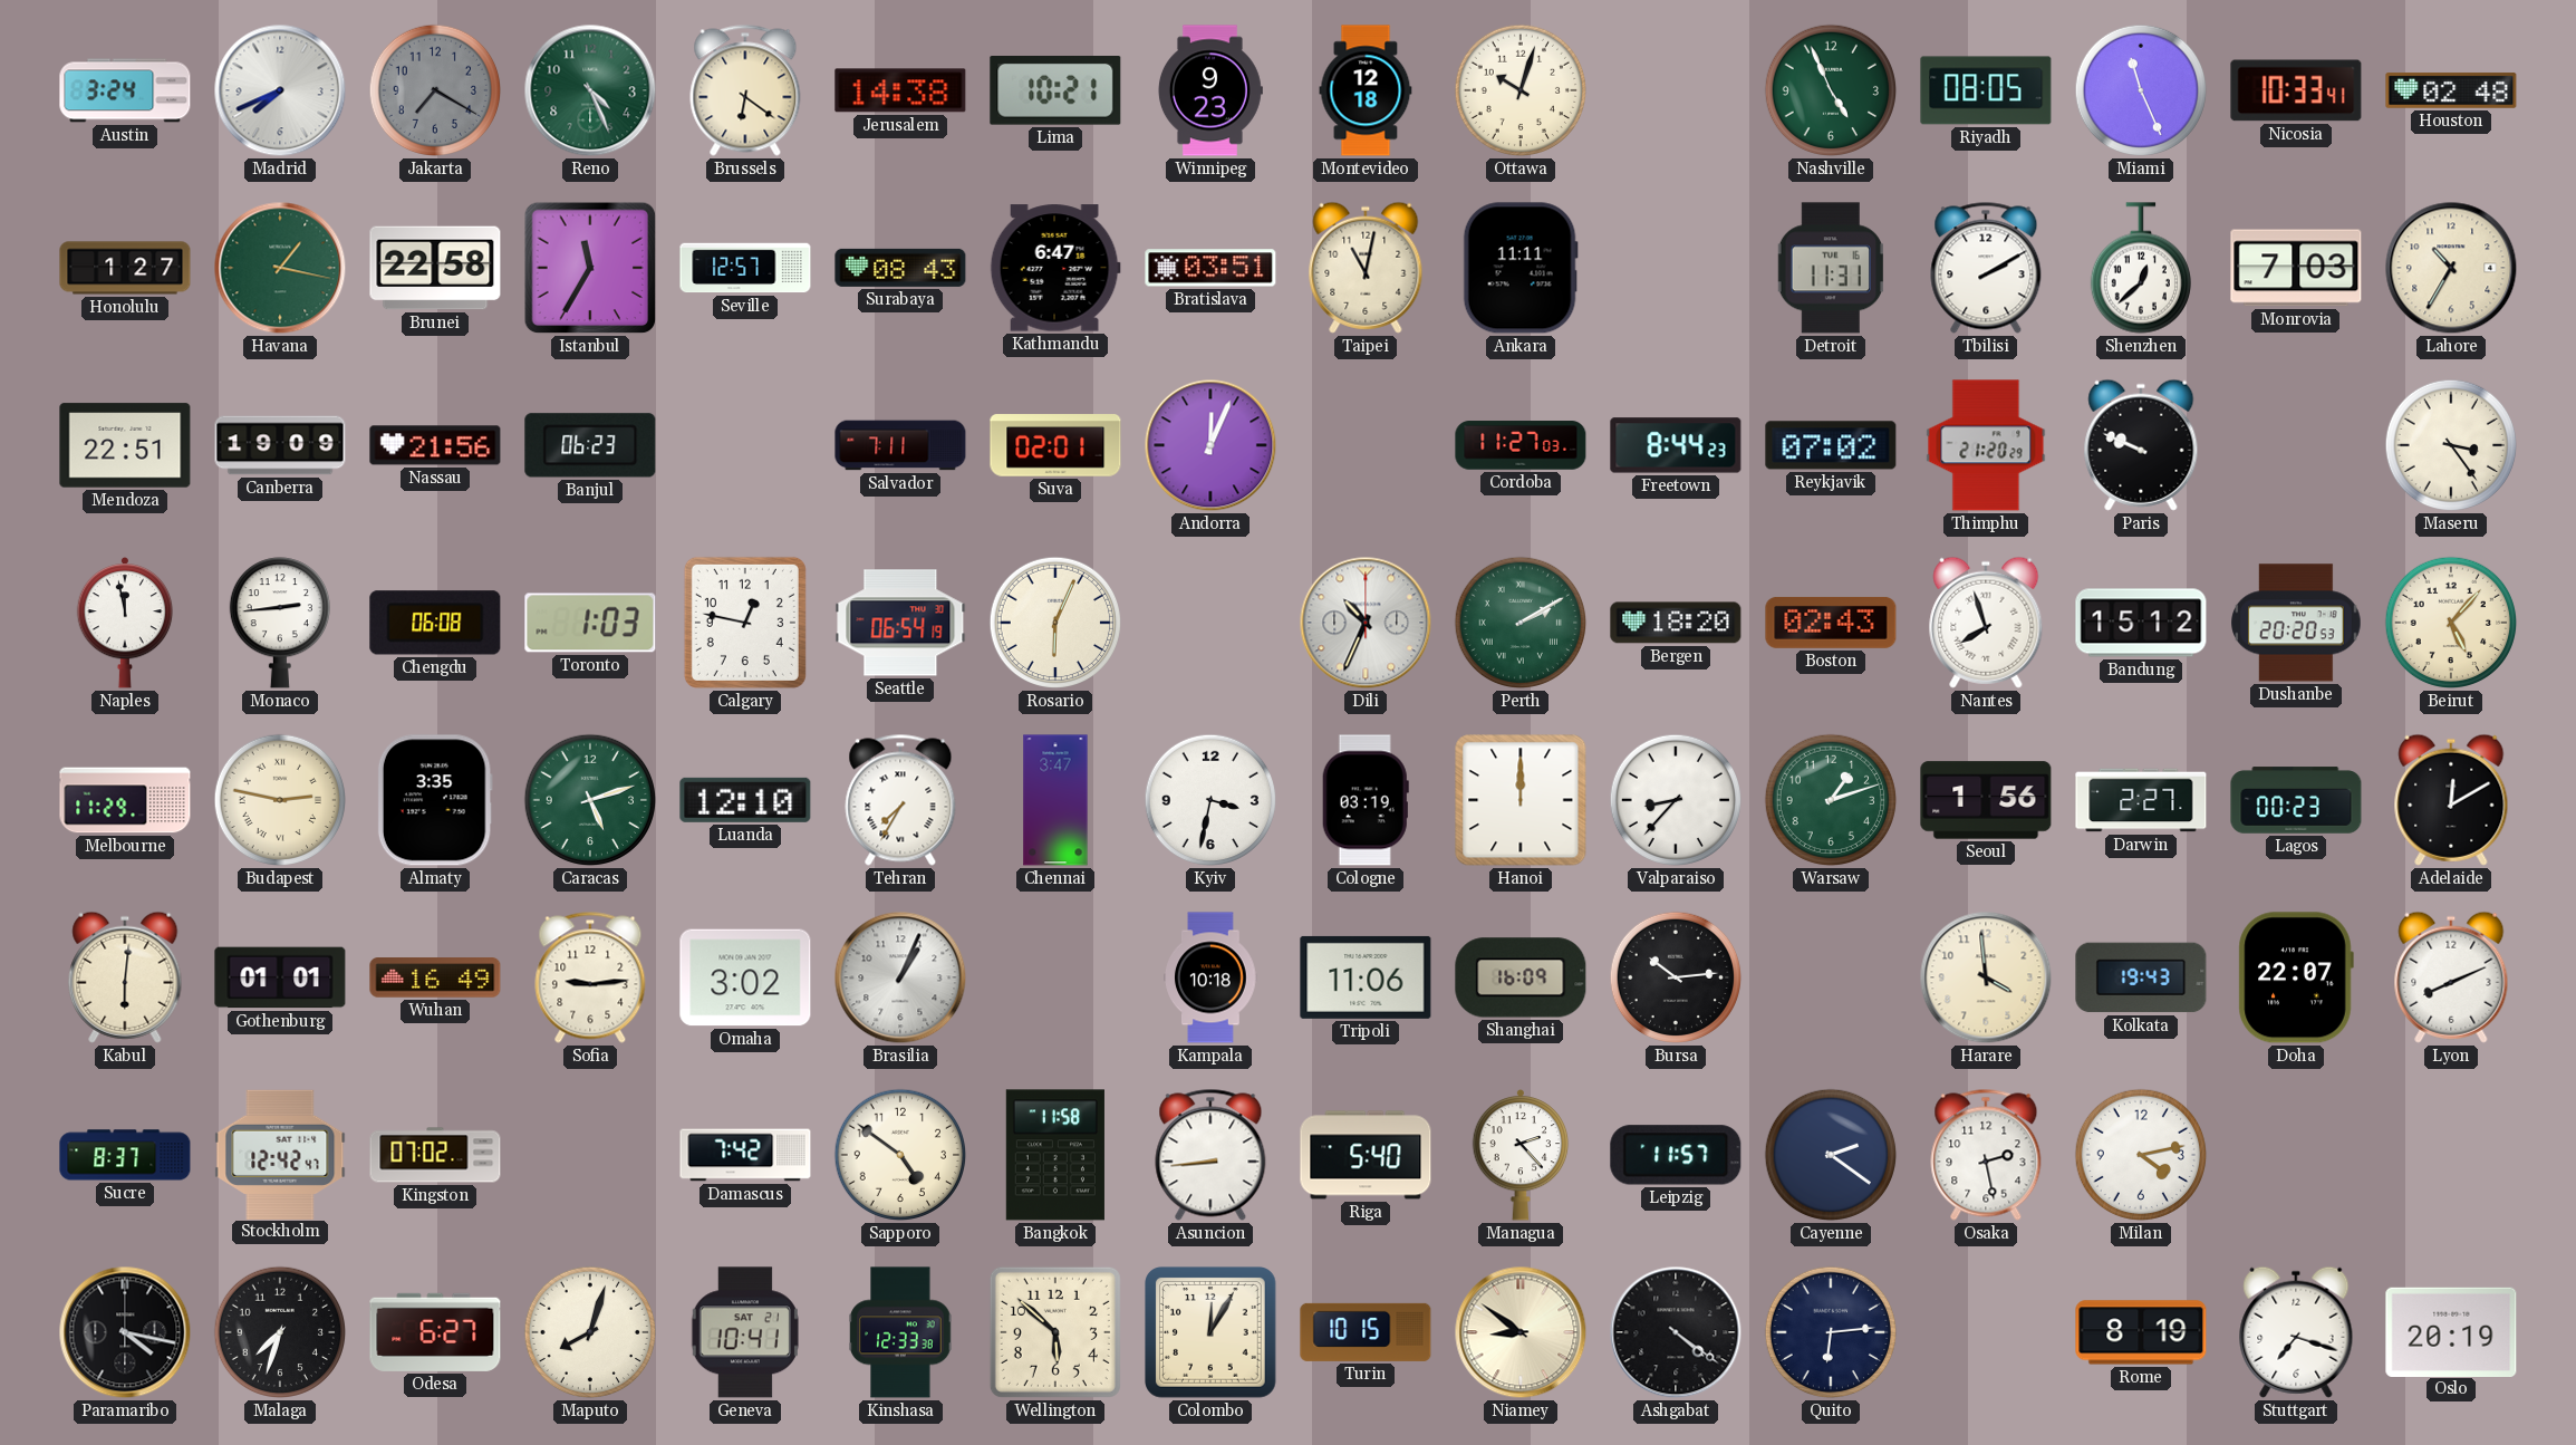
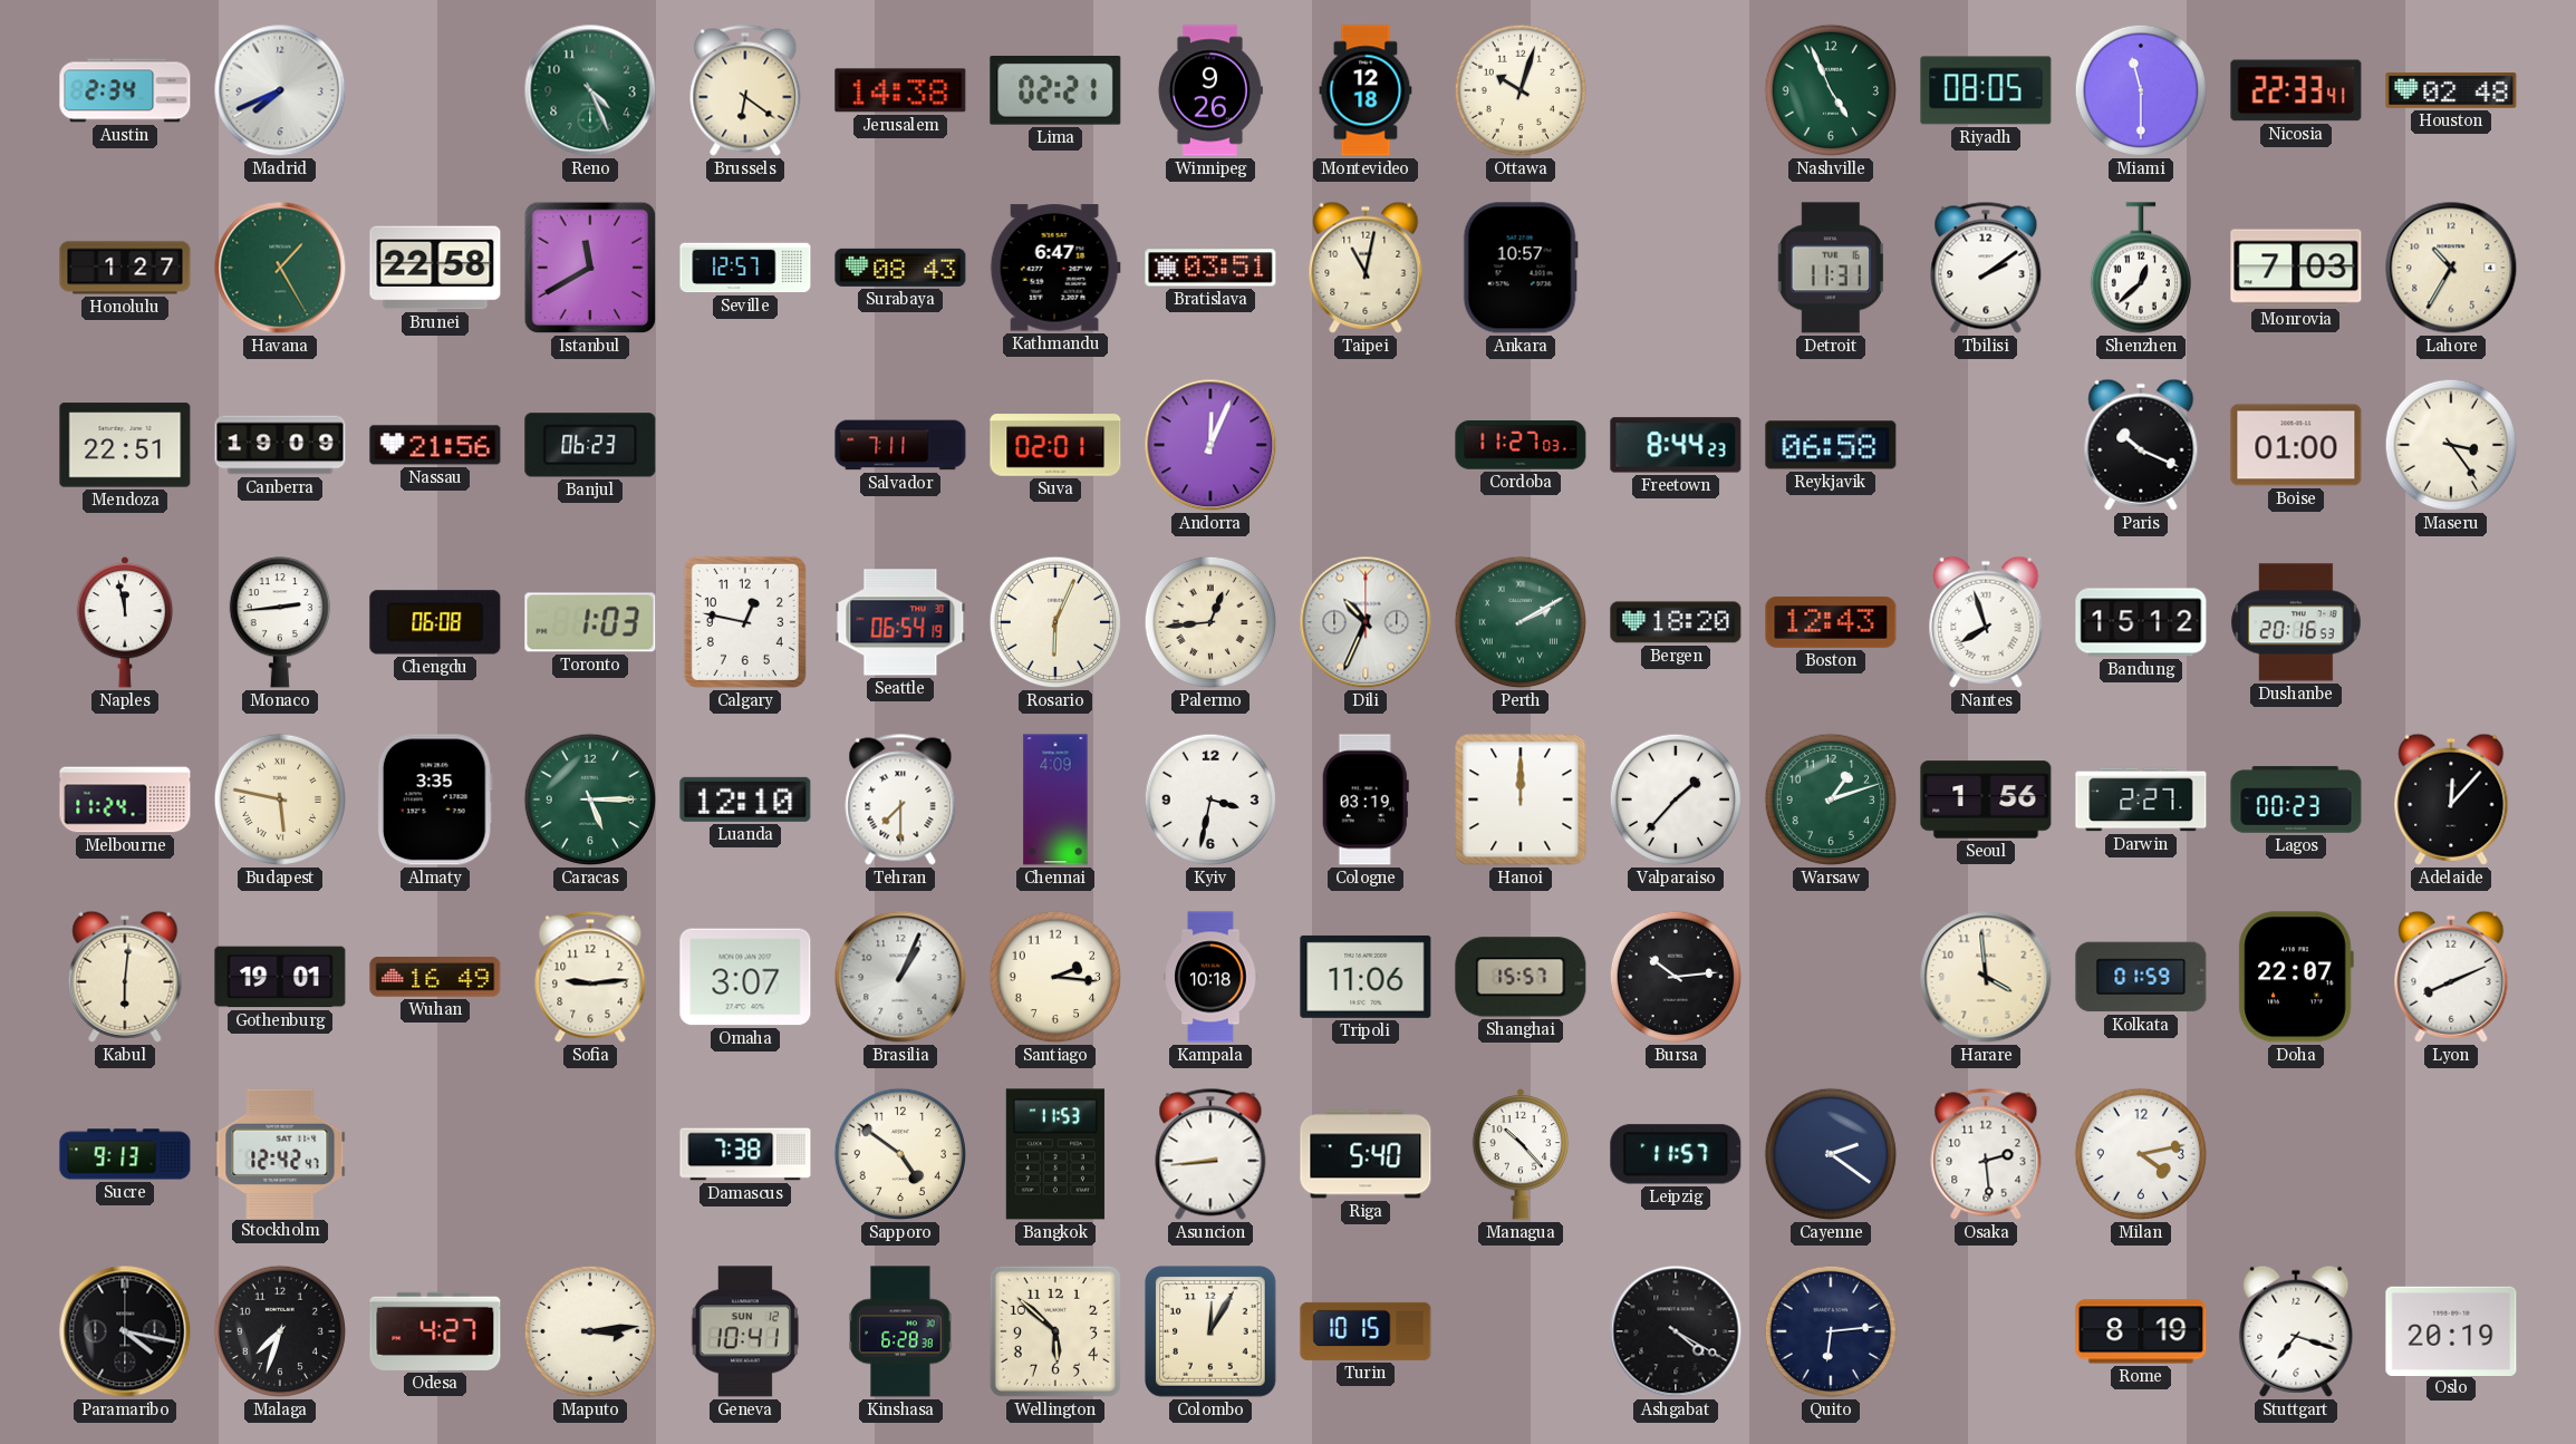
Austin: 3:24 -> 2:34 (125, 90)
Jakarta: 7:20 -> none (435, 90)
Lima: 10:21 -> 02:21 (1055, 91)
Winnipeg: 9:23 -> 9:26 (1209, 90)
Miami: 11:26 -> 11:30 (2141, 90)
Nicosia: 10:33 -> 22:33 (2296, 90)
Havana: 1:17 -> 1:25 (280, 268)
Istanbul: 11:35 -> 11:40 (590, 268)
Ankara: 11:11 -> 10:57 (1521, 268)
Tbilisi: 2:10 -> 2:09 (1986, 268)
Reykjavik: 07:02 -> 06:58 (1831, 445)
Thimphu: 21:20 -> none (1986, 445)
Paris: 9:49 -> 10:19 (2141, 445)
Boise: none -> 01:00 (2296, 445)
Palermo: none -> 12:44 (1210, 622)
Boston: 02:43 -> 12:43 (1831, 622)
Dushanbe: 20:20 -> 20:16 (2296, 622)
Beirut: 5:07 -> none (2451, 623)
Melbourne: 11:29 -> 11:24 (125, 799)
Budapest: 2:47 -> 5:47 (280, 799)
Caracas: 5:12 -> 5:15 (590, 799)
Tehran: 7:35 -> 7:30 (900, 799)
Chennai: 3:47 -> 4:09 (1055, 799)
Valparaiso: 8:37 -> 1:37 (1676, 799)
Adelaide: 12:10 -> 12:07 (2451, 799)
Gothenburg: 01:01 -> 19:01 (280, 977)
Omaha: 3:02 -> 3:07 (745, 977)
Santiago: none -> 2:16 (1055, 977)
Shanghai: 16:09 -> 15:57 (1521, 977)
Kolkata: 19:43 -> 01:59 (2141, 977)
Sucre: 8:37 -> 9:13 (125, 1154)
Kingston: 07:02 -> none (435, 1155)
Damascus: 7:42 -> 7:38 (745, 1154)
Bangkok: 11:58 -> 11:53 (1055, 1154)
Managua: 2:23 -> 10:23 (1521, 1155)
Osaka: 2:28 -> 2:29 (1986, 1154)
Odesa: 6:27 -> 4:27 (435, 1331)
Maputo: 8:03 -> 3:14 (590, 1331)
Geneva date: SAT 21 -> SUN 12 (745, 1331)
Kinshasa: 12:33 -> 6:28 (900, 1331)
Niamey: 8:51 -> none (1521, 1332)
Ashgabat: 4:21 -> 4:20 (1676, 1331)
